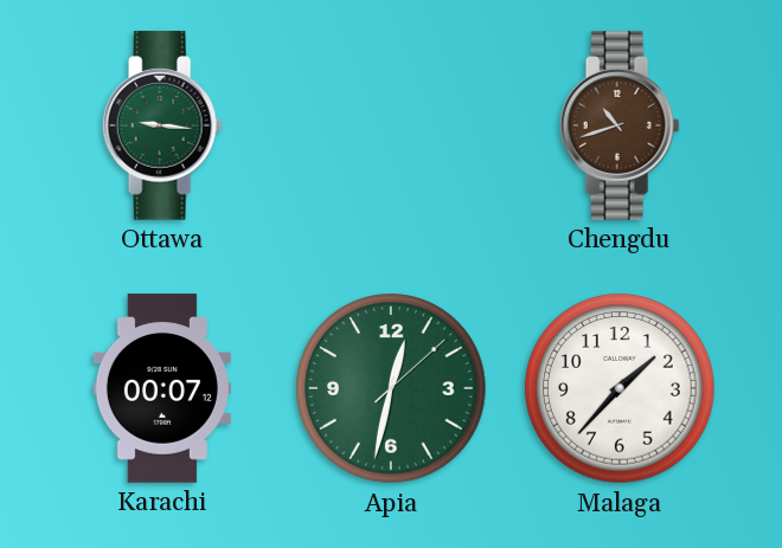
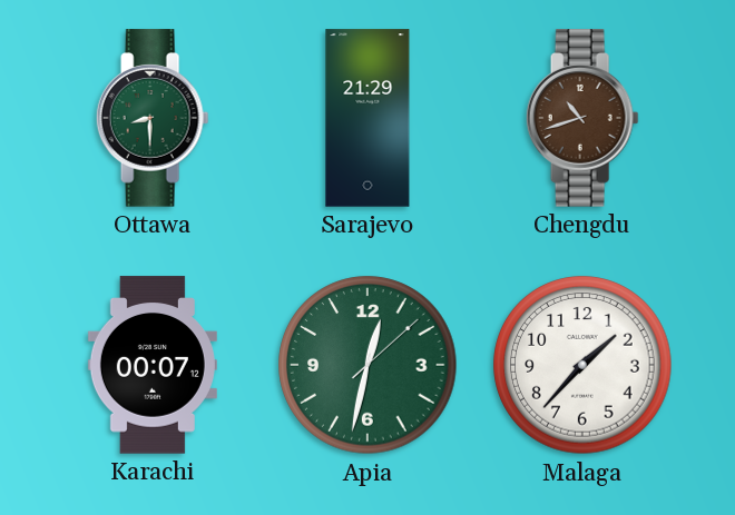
Ottawa: 9:16 -> 8:30 (153, 118)
Sarajevo: none -> 21:29 (367, 118)
